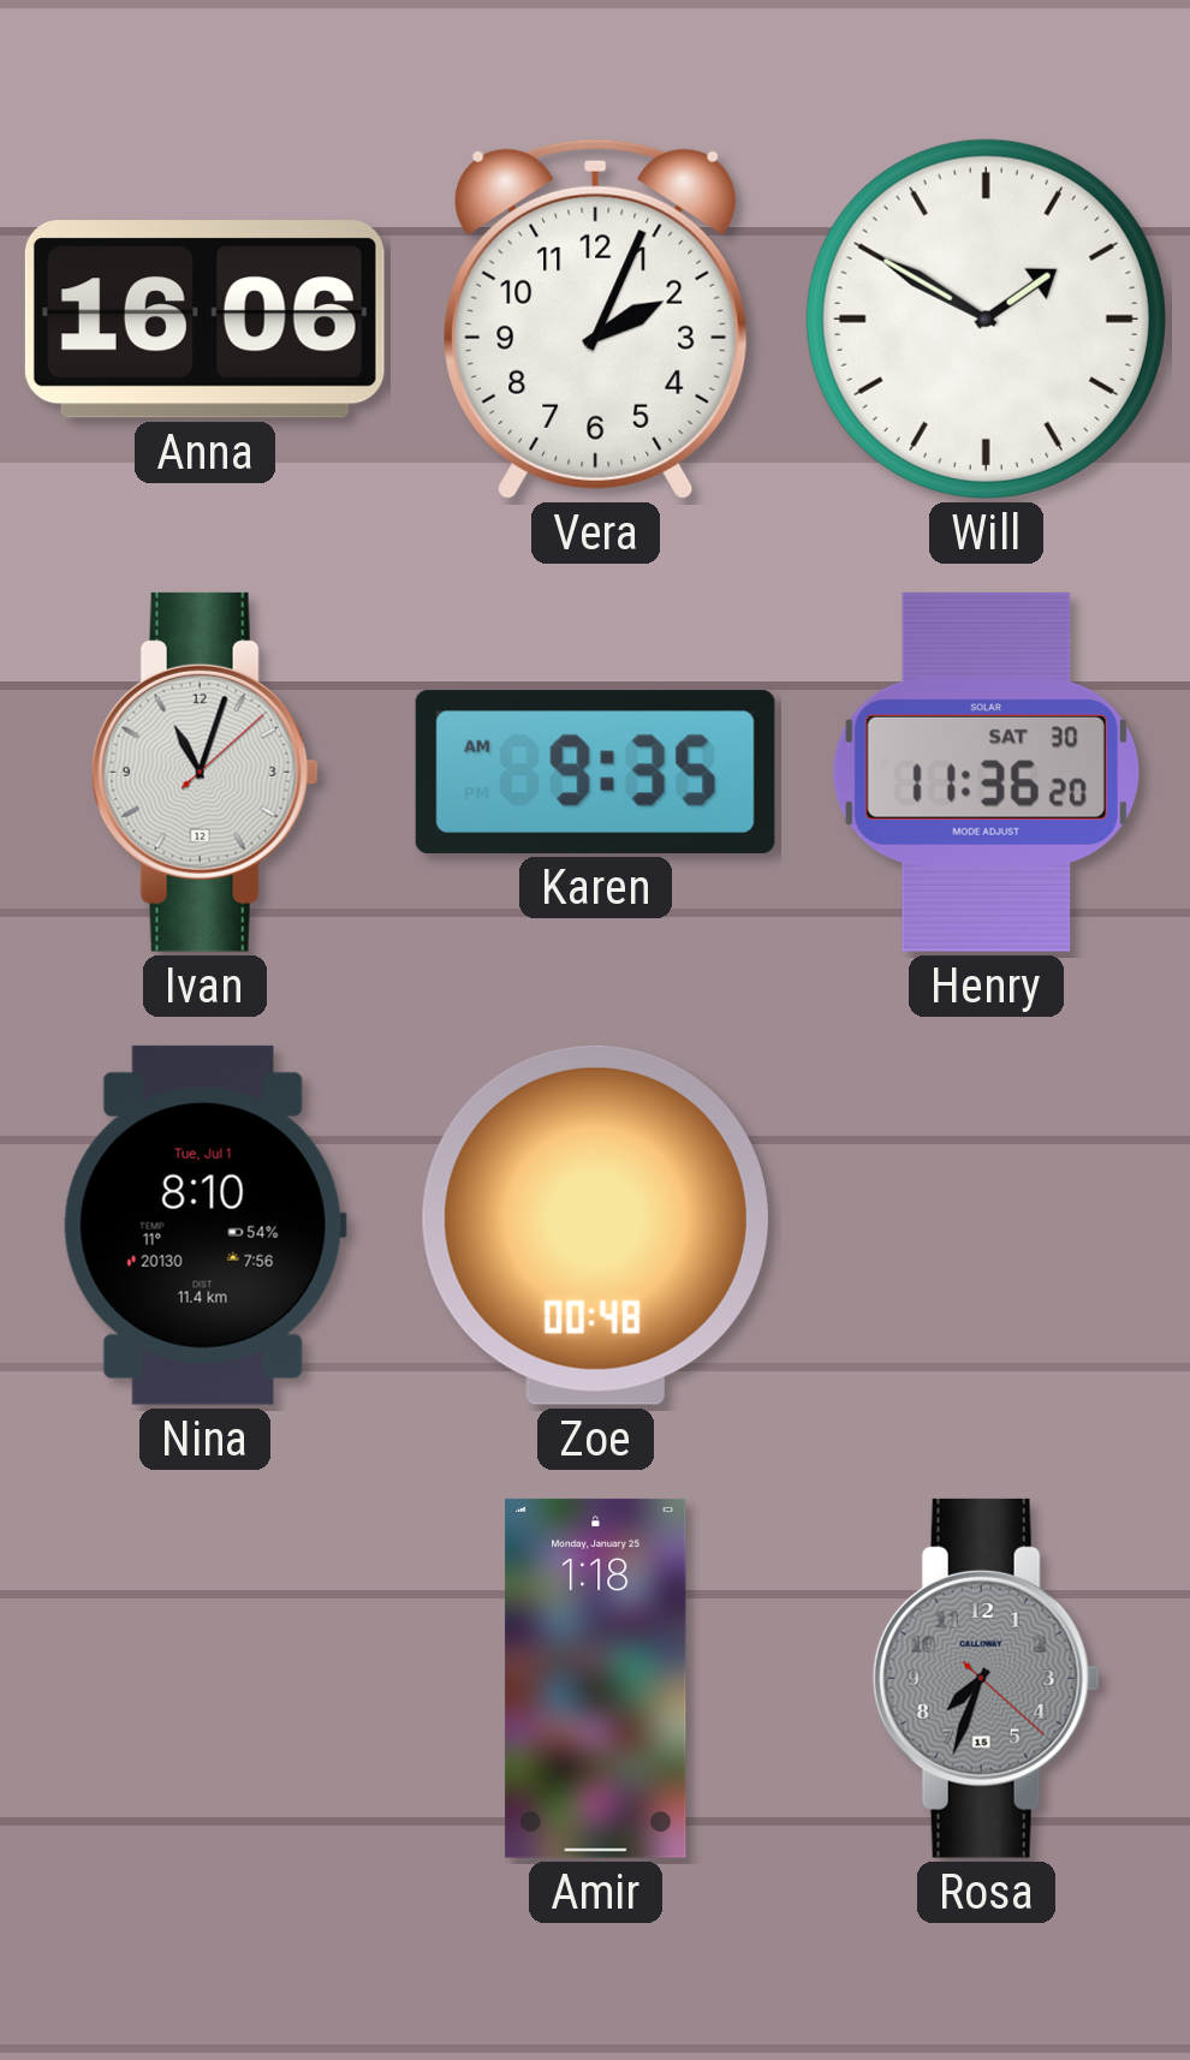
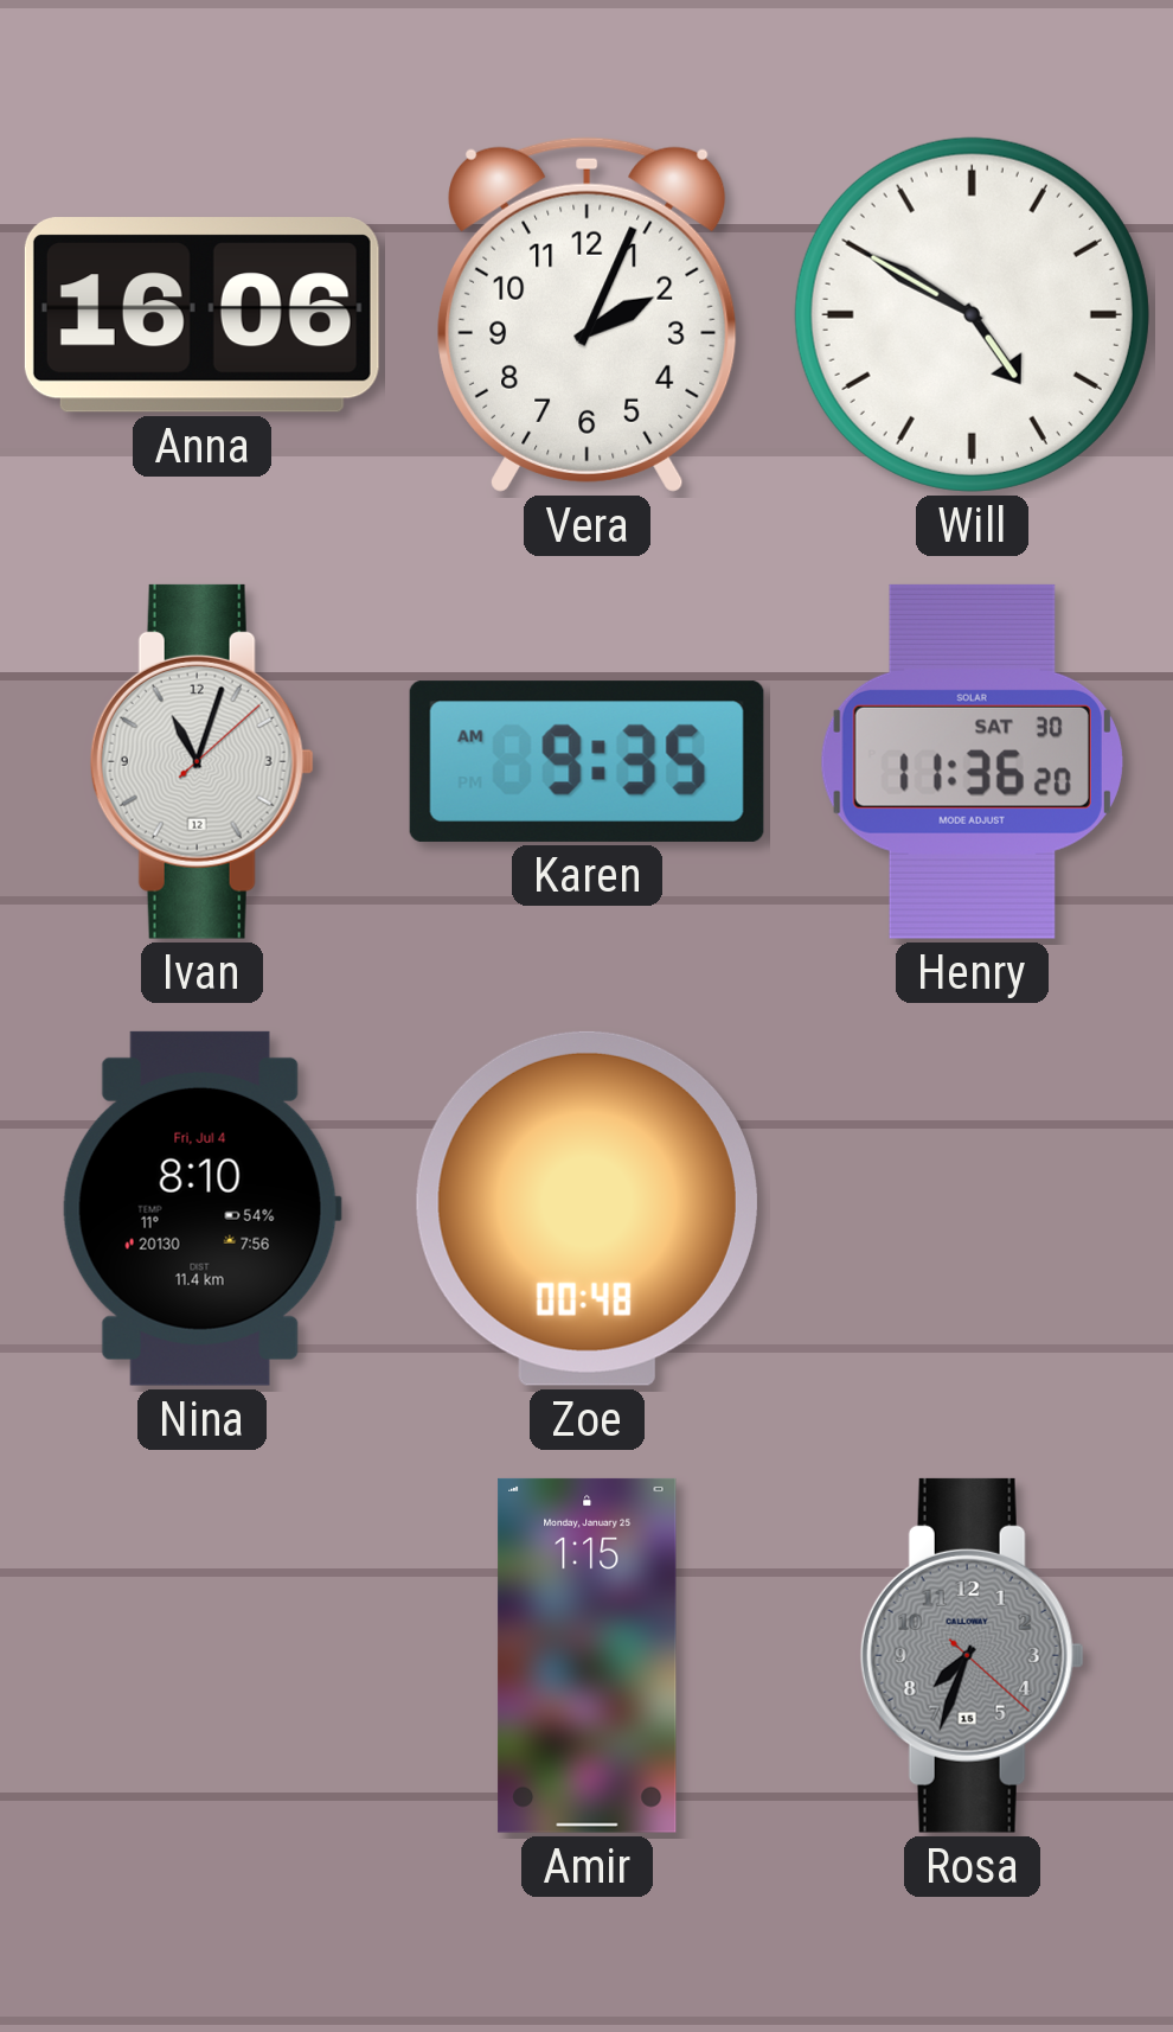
Will: 1:50 -> 4:50 (972, 314)
Nina date: Tue, Jul 1 -> Fri, Jul 4 (201, 1208)
Amir: 1:18 -> 1:15 (588, 1655)
